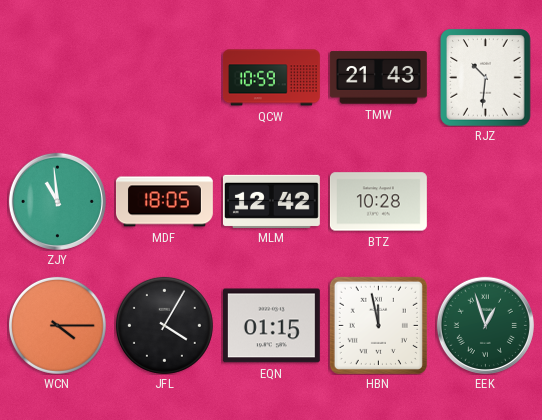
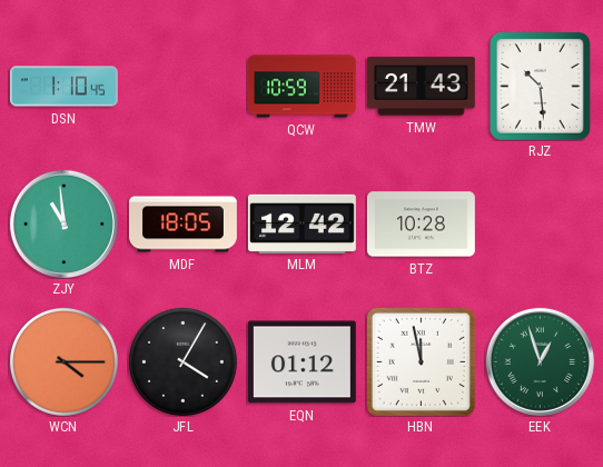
DSN: none -> 1:10 (63, 87)
RJZ: 10:31 -> 10:29 (541, 86)
EQN: 01:15 -> 01:12 (301, 362)
